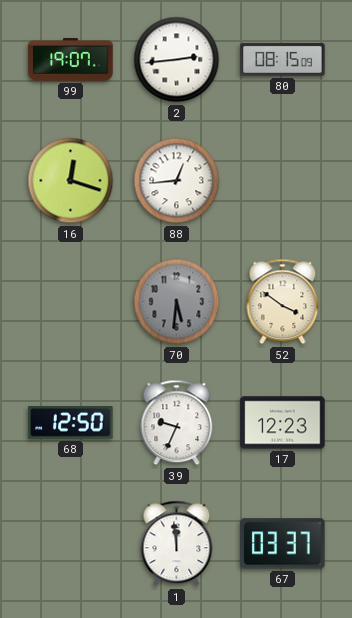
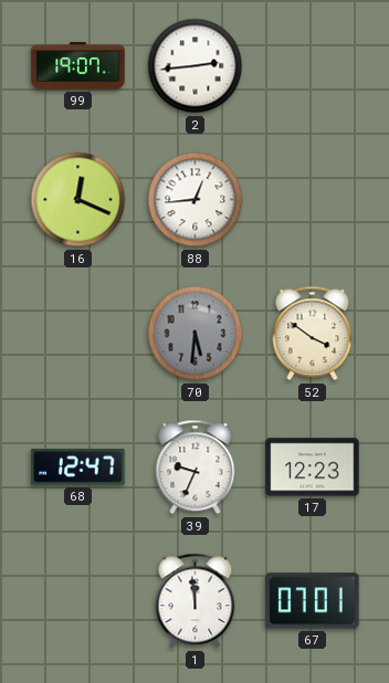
80: 08:15 -> none (283, 60)
16: 12:18 -> 12:19 (78, 200)
68: 12:50 -> 12:47 (78, 467)
67: 03:37 -> 07:01 (313, 601)
